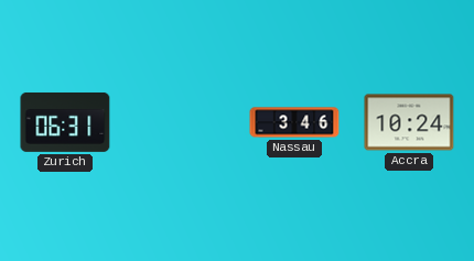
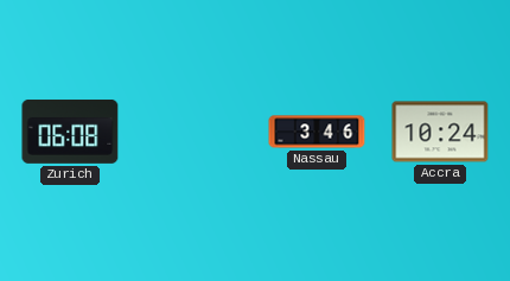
Zurich: 06:31 -> 06:08 (70, 132)
